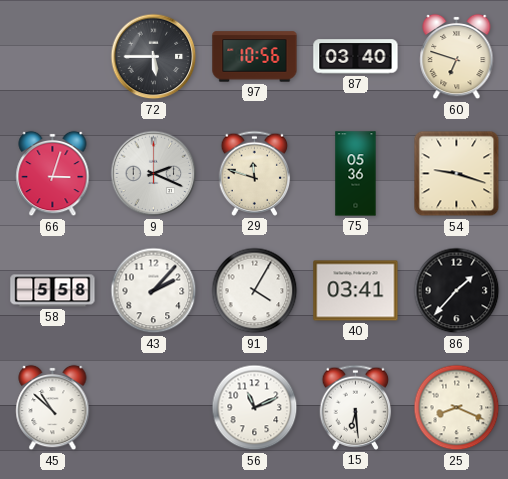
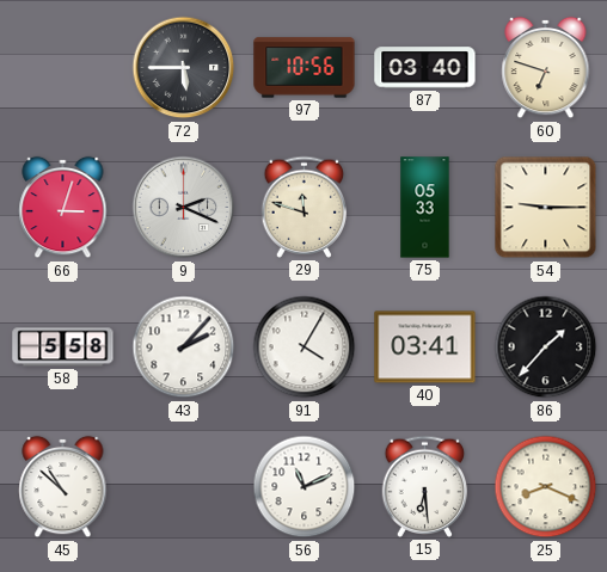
75: 05:36 -> 05:33 (425, 208)
54: 9:18 -> 9:15 (546, 208)
